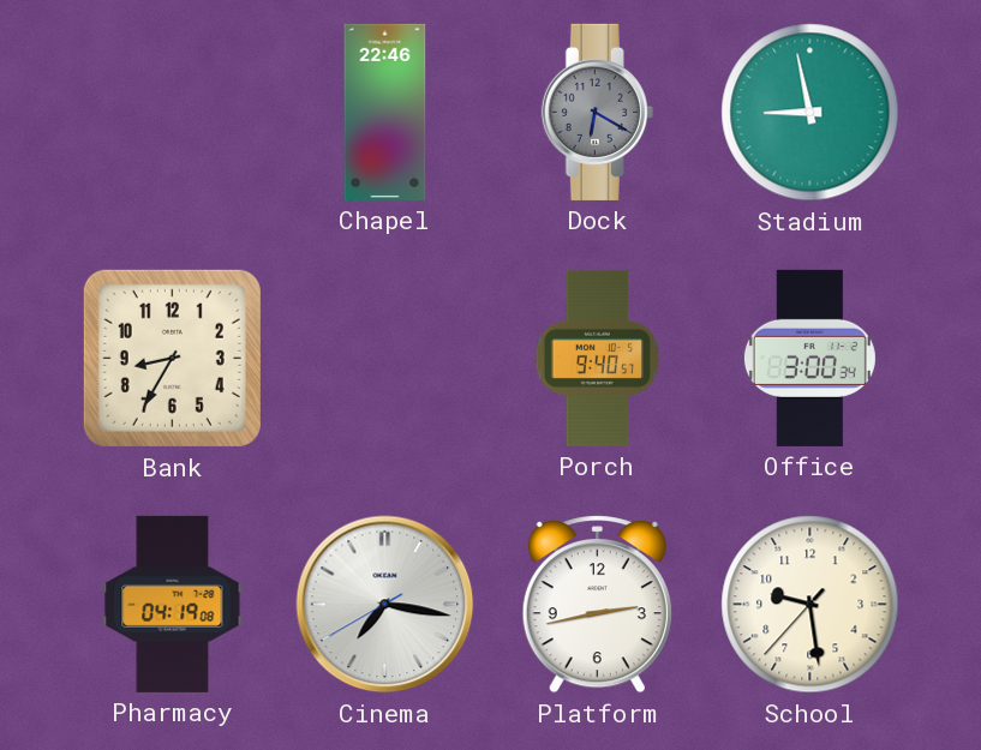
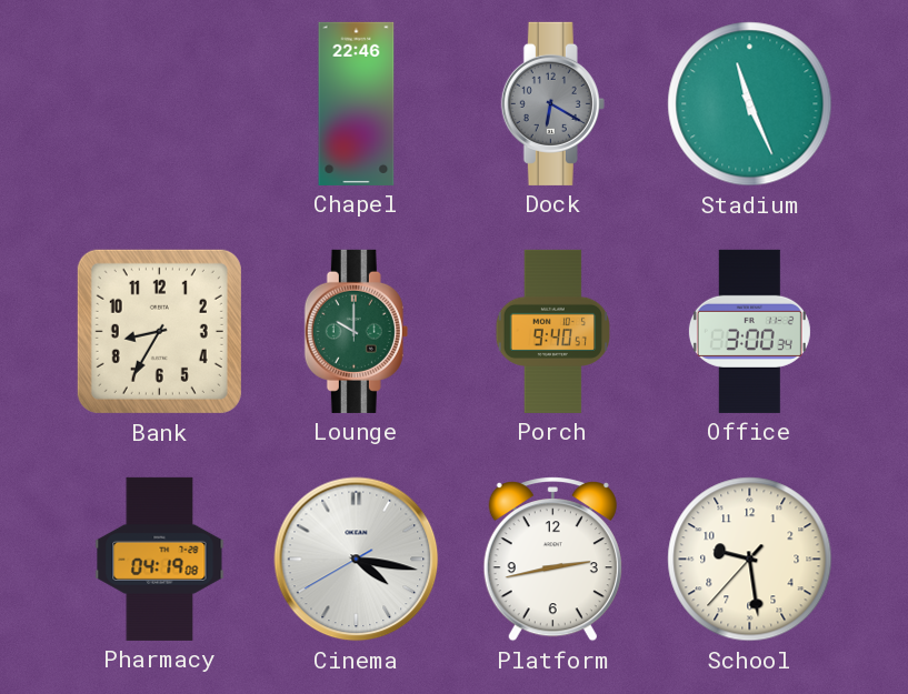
Stadium: 8:58 -> 11:26 (750, 104)
Lounge: none -> 10:00 (356, 331)
Cinema: 7:16 -> 4:16 (357, 560)
